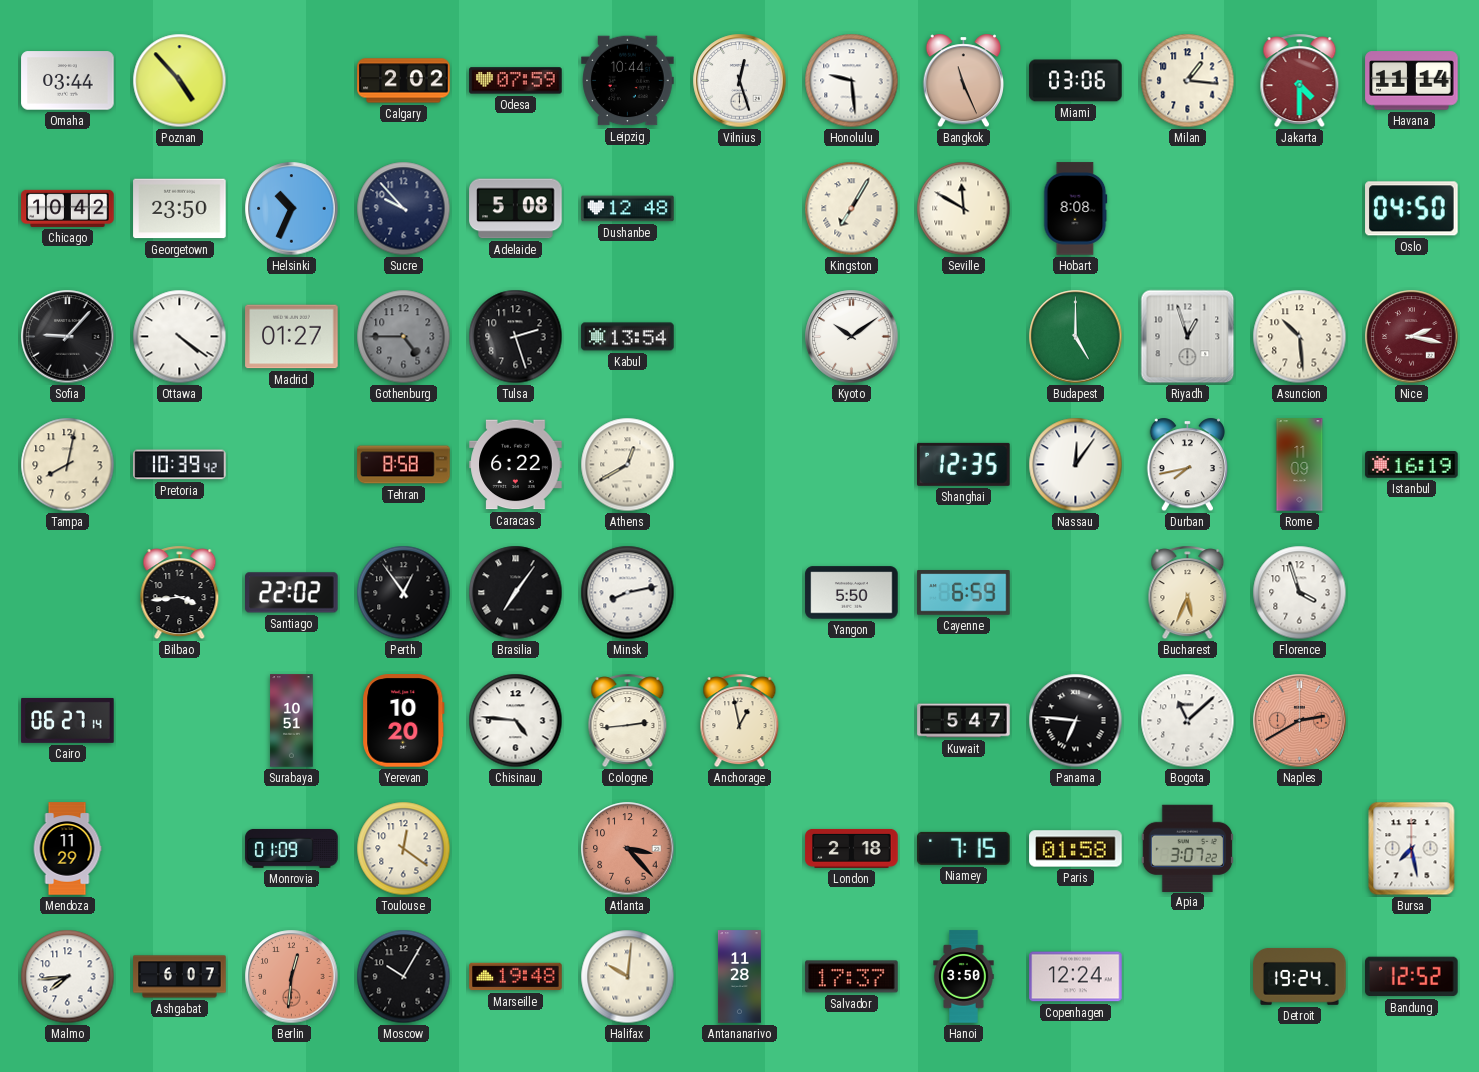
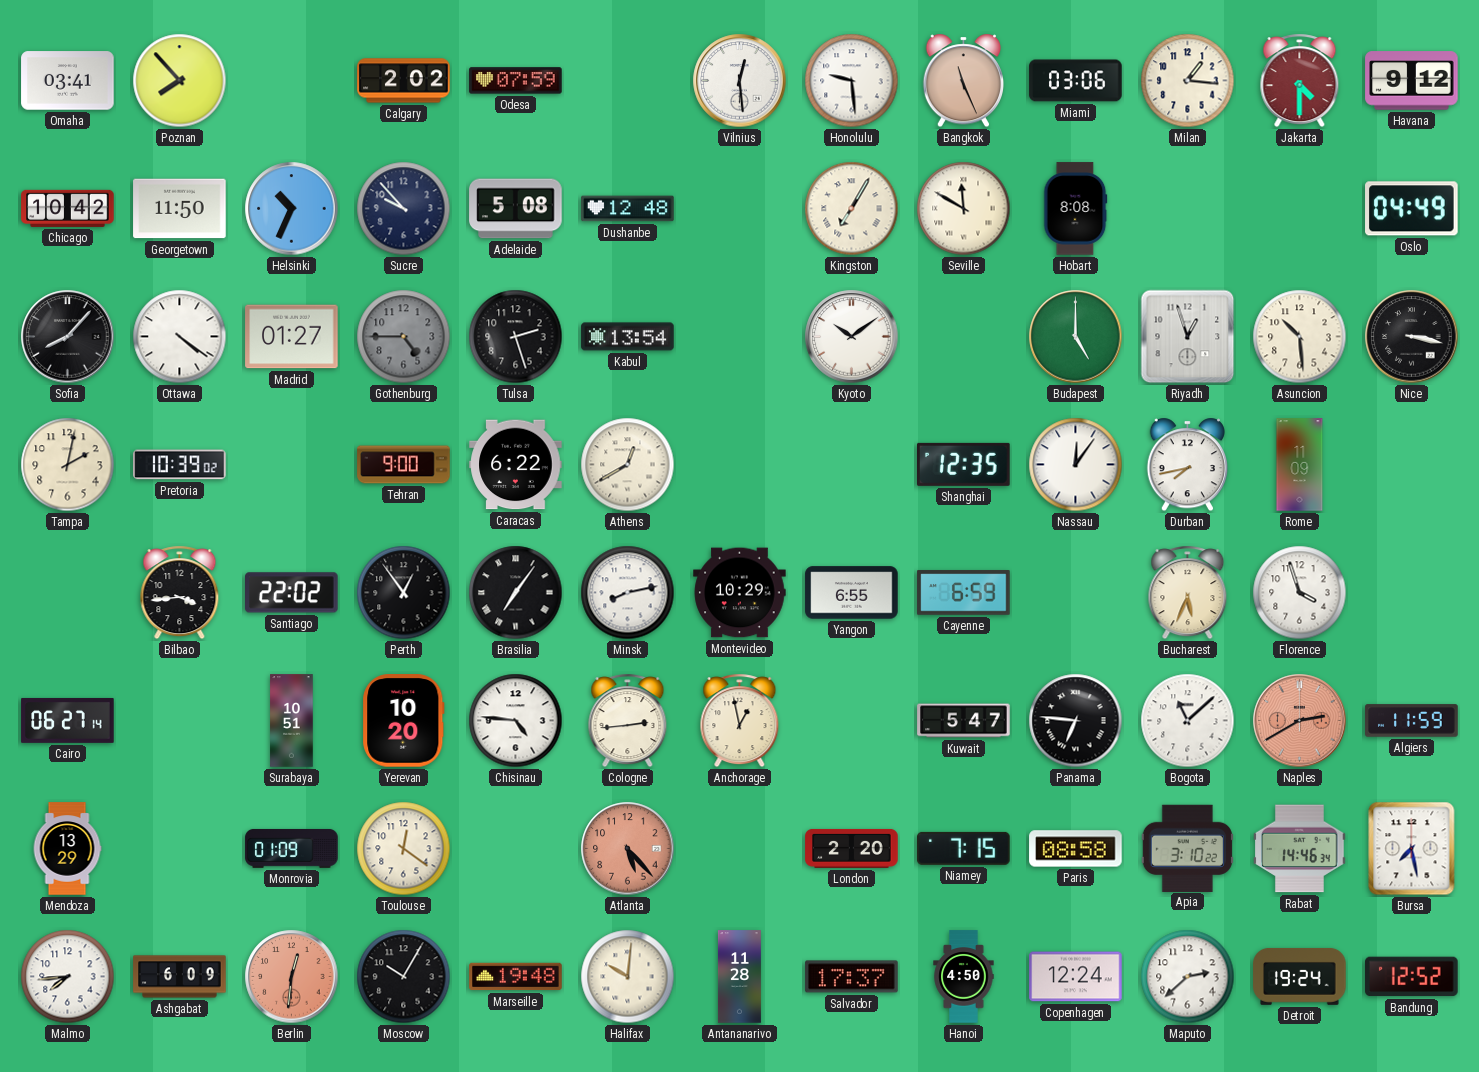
Omaha: 03:44 -> 03:41 (68, 81)
Poznan: 4:53 -> 7:53 (180, 81)
Leipzig: 10:44 -> none (628, 81)
Vilnius: 12:27 -> 12:29 (740, 81)
Havana: 11:14 -> 9:12 (1412, 81)
Georgetown: 23:50 -> 11:50 (180, 209)
Oslo: 04:50 -> 04:49 (1412, 209)
Sofia: 9:07 -> 8:07 (68, 337)
Nice: 2:17 -> 3:17 (1412, 337)
Nice dial: burgundy -> black (1412, 337)
Tampa: 8:02 -> 2:02 (68, 465)
Pretoria: 10:39:42 -> 10:39:02 (180, 465)
Tehran: 8:58 -> 9:00 (404, 465)
Istanbul: 16:19 -> none (1412, 465)
Montevideo: none -> 10:29 (740, 593)
Yangon: 5:50 -> 6:55 (852, 593)
Algiers: none -> 11:59 (1412, 721)
Mendoza: 11:29 -> 13:29 (67, 849)
Atlanta: 3:23 -> 5:23 (628, 849)
London: 2:18 -> 2:20 (852, 848)
Paris: 01:58 -> 08:58 (1076, 849)
Apia: 3:07 -> 3:10 (1187, 848)
Rabat: none -> 14:46 (1300, 849)
Ashgabat: 6:07 -> 6:09 (180, 977)
Hanoi: 3:50 -> 4:50 (964, 977)
Maputo: none -> 2:38 (1188, 977)
